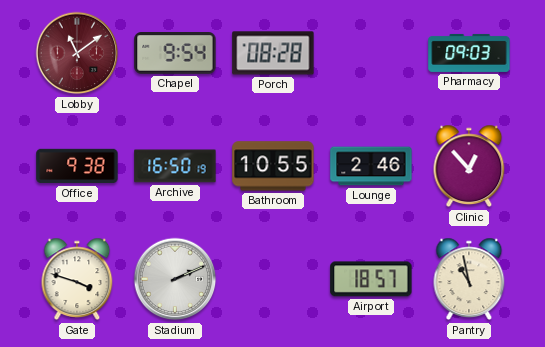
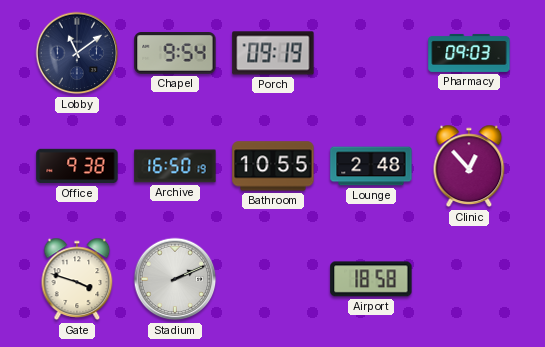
Lobby dial: burgundy -> navy (77, 53)
Porch: 08:28 -> 09:19 (273, 53)
Lounge: 2:46 -> 2:48 (371, 166)
Airport: 18:57 -> 18:58 (371, 279)
Pantry: 10:58 -> none (469, 279)
